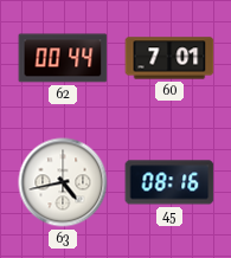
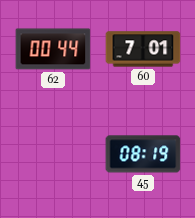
63: 4:43 -> none (63, 182)
45: 08:16 -> 08:19 (143, 154)
